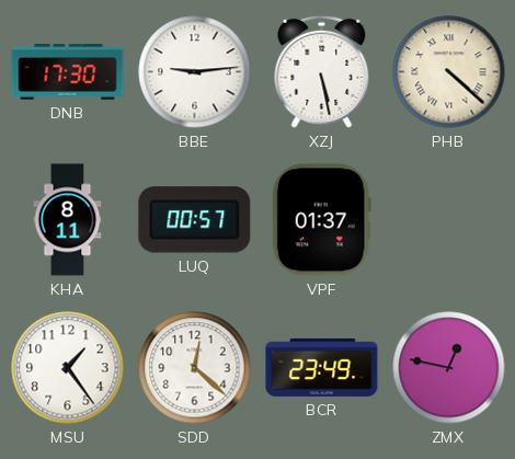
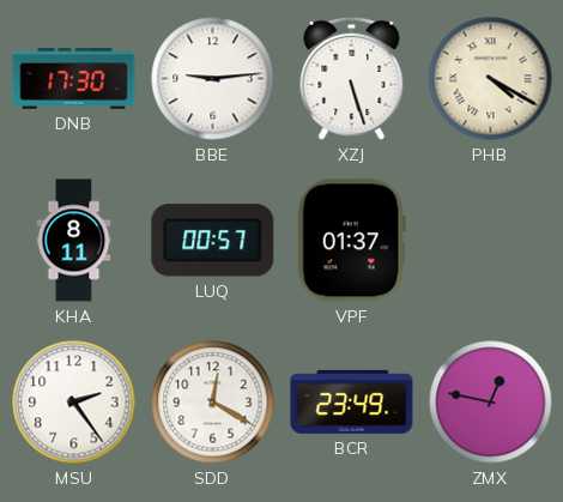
XZJ: 5:28 -> 5:27 (352, 78)
PHB: 4:22 -> 4:20 (491, 79)
MSU: 1:24 -> 2:24 (74, 403)
SDD: 12:22 -> 12:20 (213, 403)
